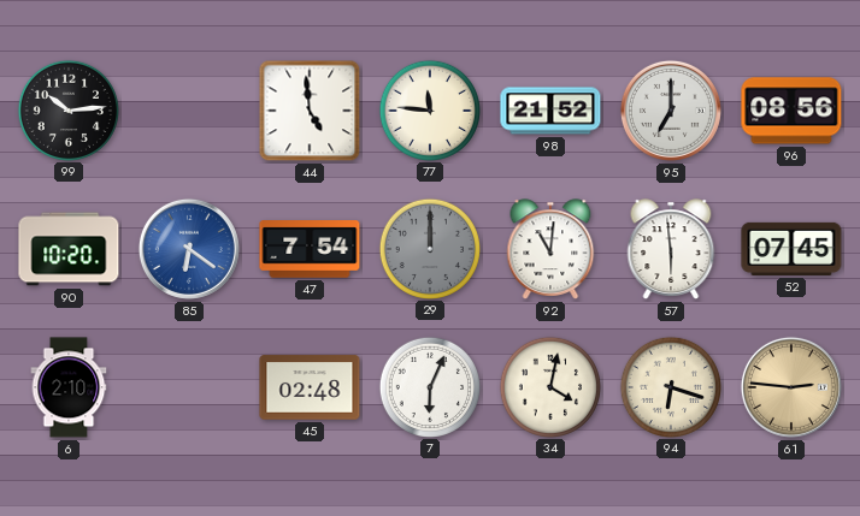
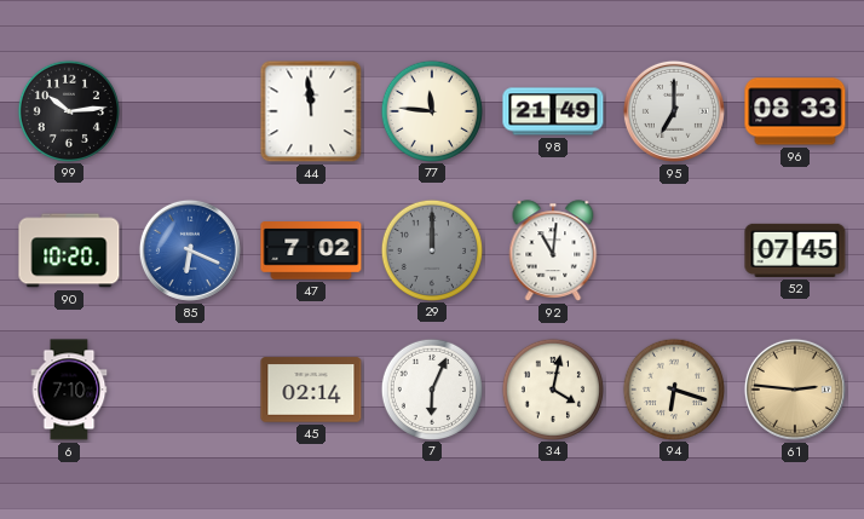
44: 4:59 -> 11:59 (311, 111)
98: 21:52 -> 21:49 (553, 111)
96: 08:56 -> 08:33 (795, 111)
85: 6:21 -> 6:19 (190, 250)
47: 7:54 -> 7:02 (311, 250)
57: 5:59 -> none (671, 249)
6: 2:10 -> 7:10 (69, 390)
45: 02:48 -> 02:14 (311, 390)
